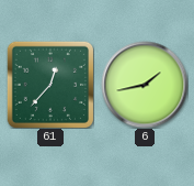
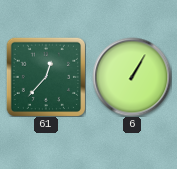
6: 1:43 -> 1:05 (132, 77)
